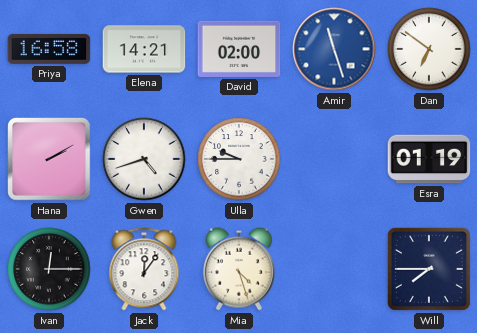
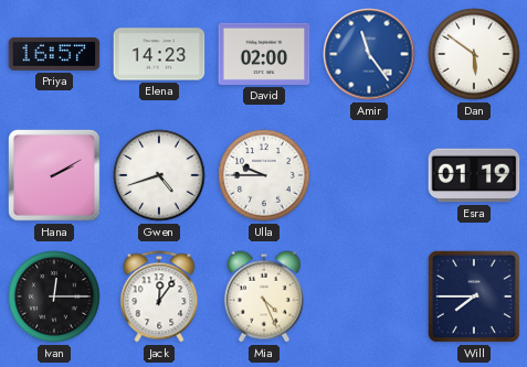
Priya: 16:58 -> 16:57 (54, 54)
Elena: 14:21 -> 14:23 (159, 54)
Amir: 11:27 -> 11:24 (369, 54)
Dan: 6:51 -> 5:51 (474, 54)
Mia: 4:27 -> 4:26 (264, 296)
